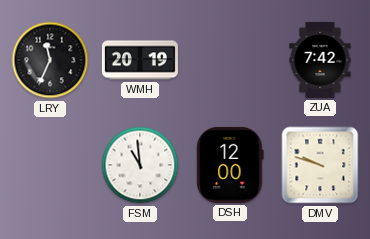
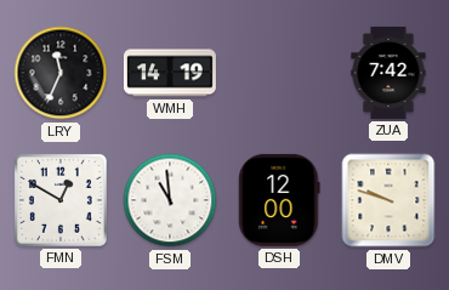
WMH: 20:19 -> 14:19 (170, 73)
FMN: none -> 12:50 (61, 200)
